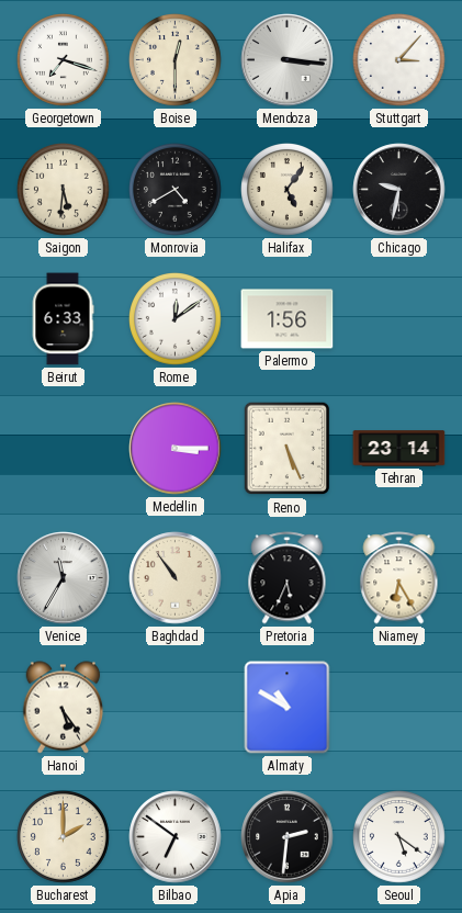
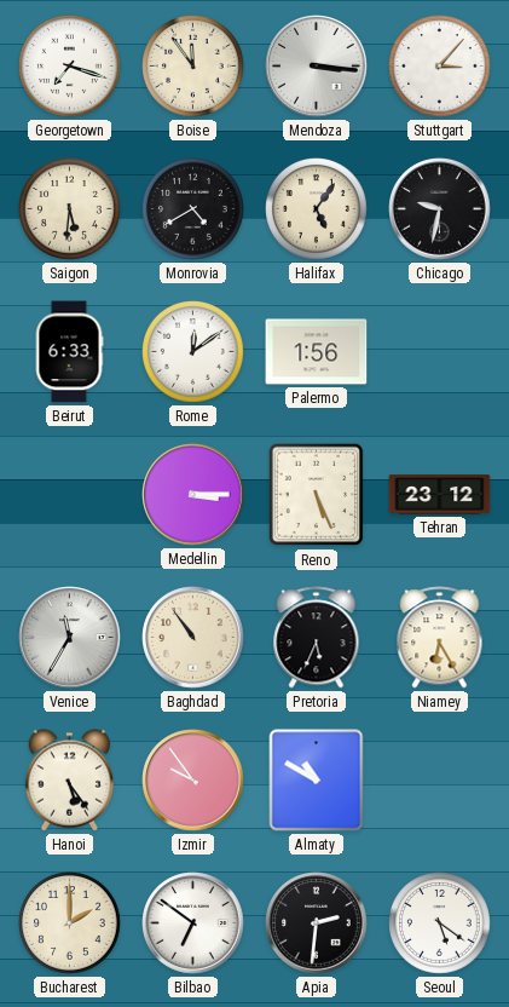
Boise: 12:30 -> 11:54 (193, 67)
Tehran: 23:14 -> 23:12 (440, 495)
Izmir: none -> 9:54 (193, 781)
